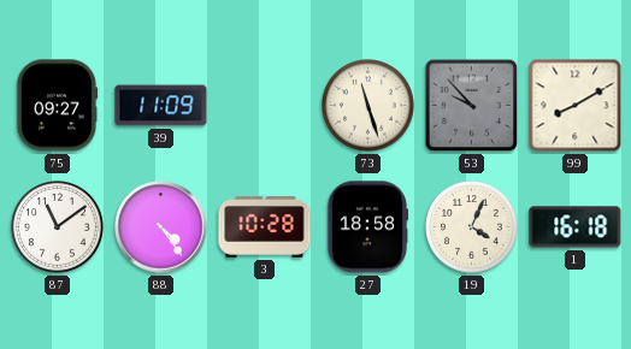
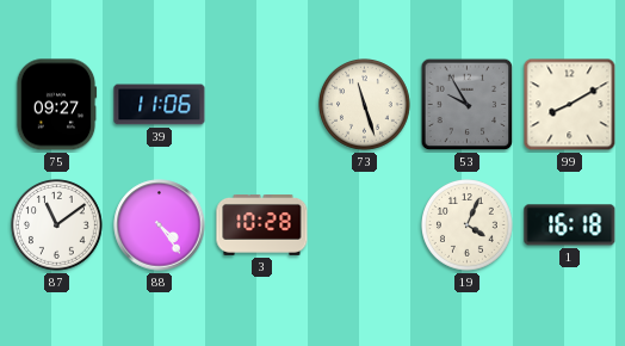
39: 11:09 -> 11:06 (160, 105)
53: 9:53 -> 9:55 (468, 105)
27: 18:58 -> none (367, 227)
